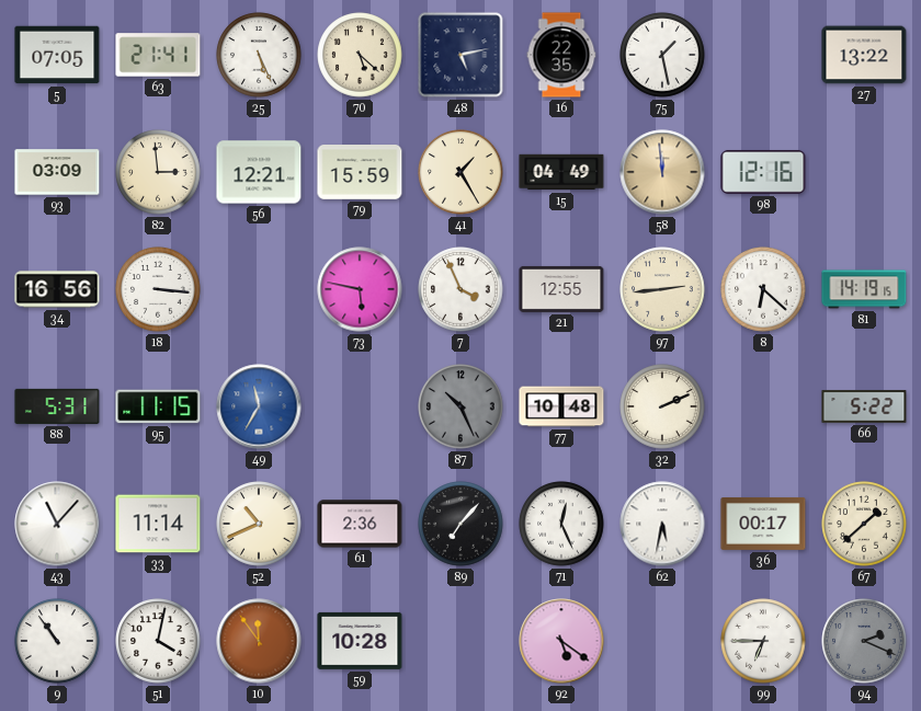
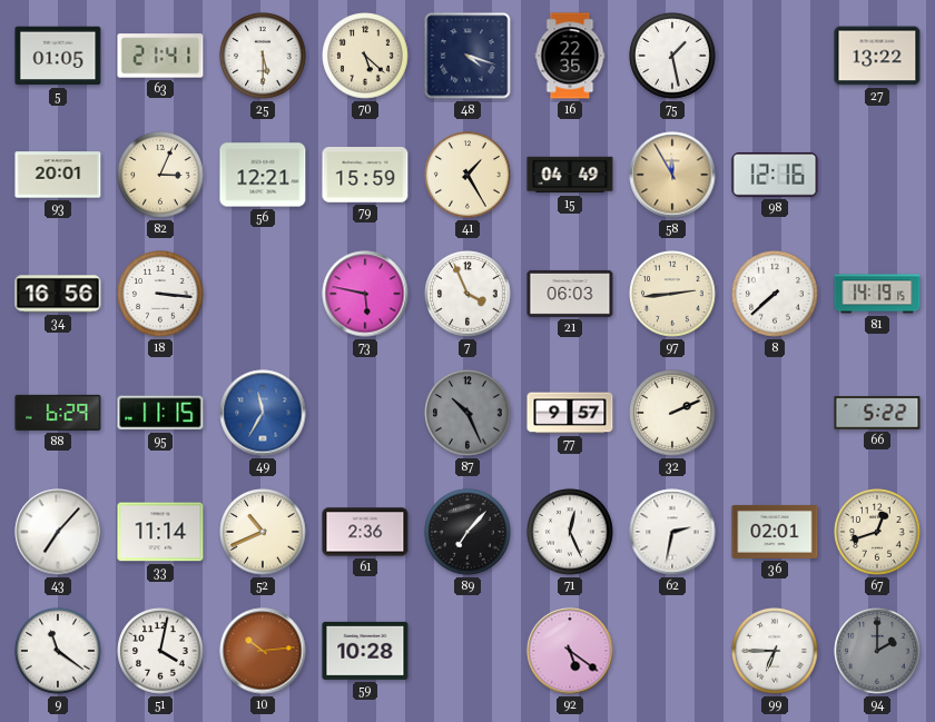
5: 07:05 -> 01:05 (58, 56)
25: 5:26 -> 5:30 (263, 56)
48: 5:13 -> 4:18 (467, 56)
93: 03:09 -> 20:01 (58, 175)
82: 2:59 -> 3:04 (160, 175)
58: 11:59 -> 11:55 (672, 175)
21: 12:55 -> 06:03 (570, 294)
8: 6:22 -> 7:38 (775, 294)
88: 5:31 -> 6:29 (58, 413)
77: 10:48 -> 9:57 (570, 413)
43: 11:07 -> 7:07 (58, 532)
62: 5:32 -> 2:32 (672, 532)
36: 00:17 -> 02:01 (775, 532)
67: 1:38 -> 12:42 (877, 532)
9: 10:54 -> 11:21 (58, 651)
10: 11:54 -> 10:14 (263, 651)
94: 2:19 -> 2:00 (877, 651)
